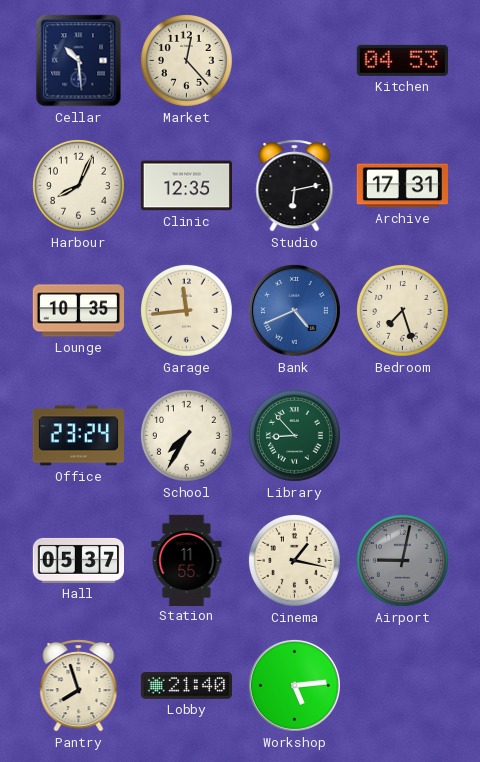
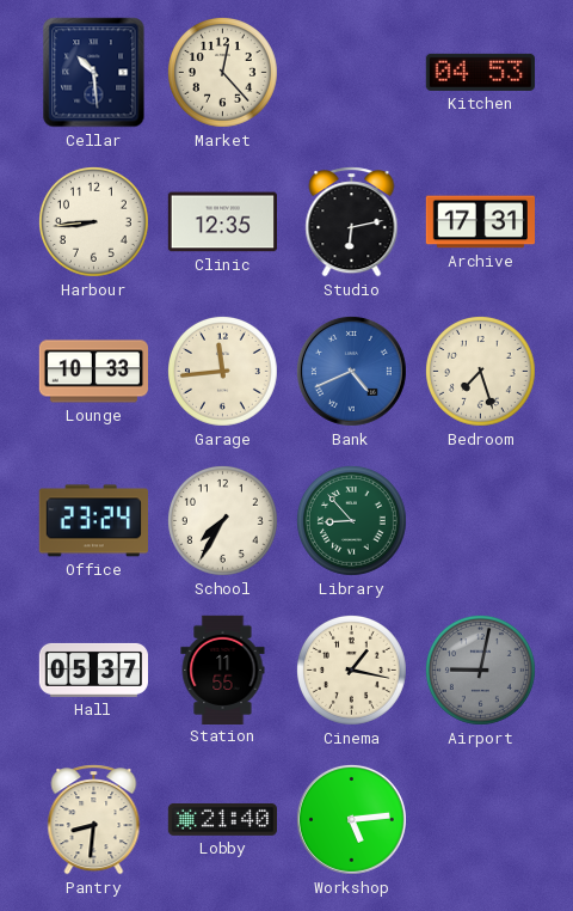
Harbour: 8:04 -> 8:44 (93, 221)
Lounge: 10:35 -> 10:33 (94, 372)
Pantry: 7:57 -> 8:31 (94, 820)
